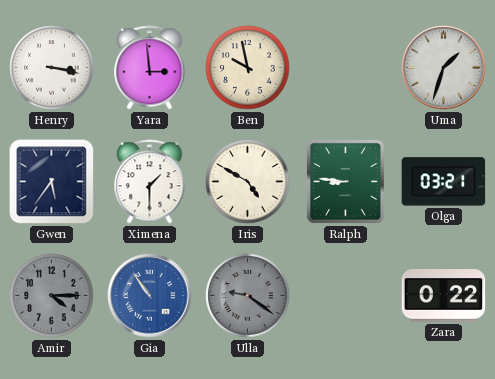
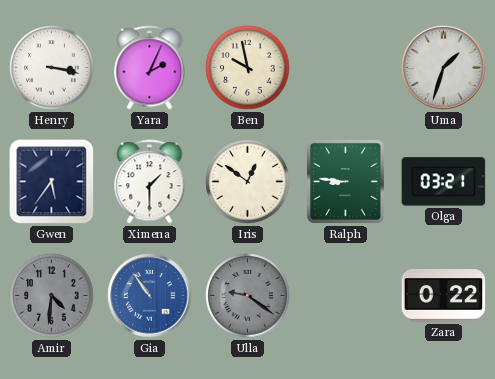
Yara: 2:59 -> 2:04 (150, 68)
Iris: 4:50 -> 12:51 (248, 182)
Amir: 4:15 -> 4:31 (52, 296)
